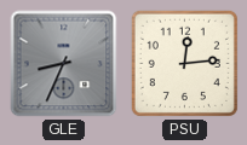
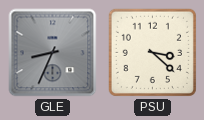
PSU: 12:14 -> 3:22 (152, 52)
